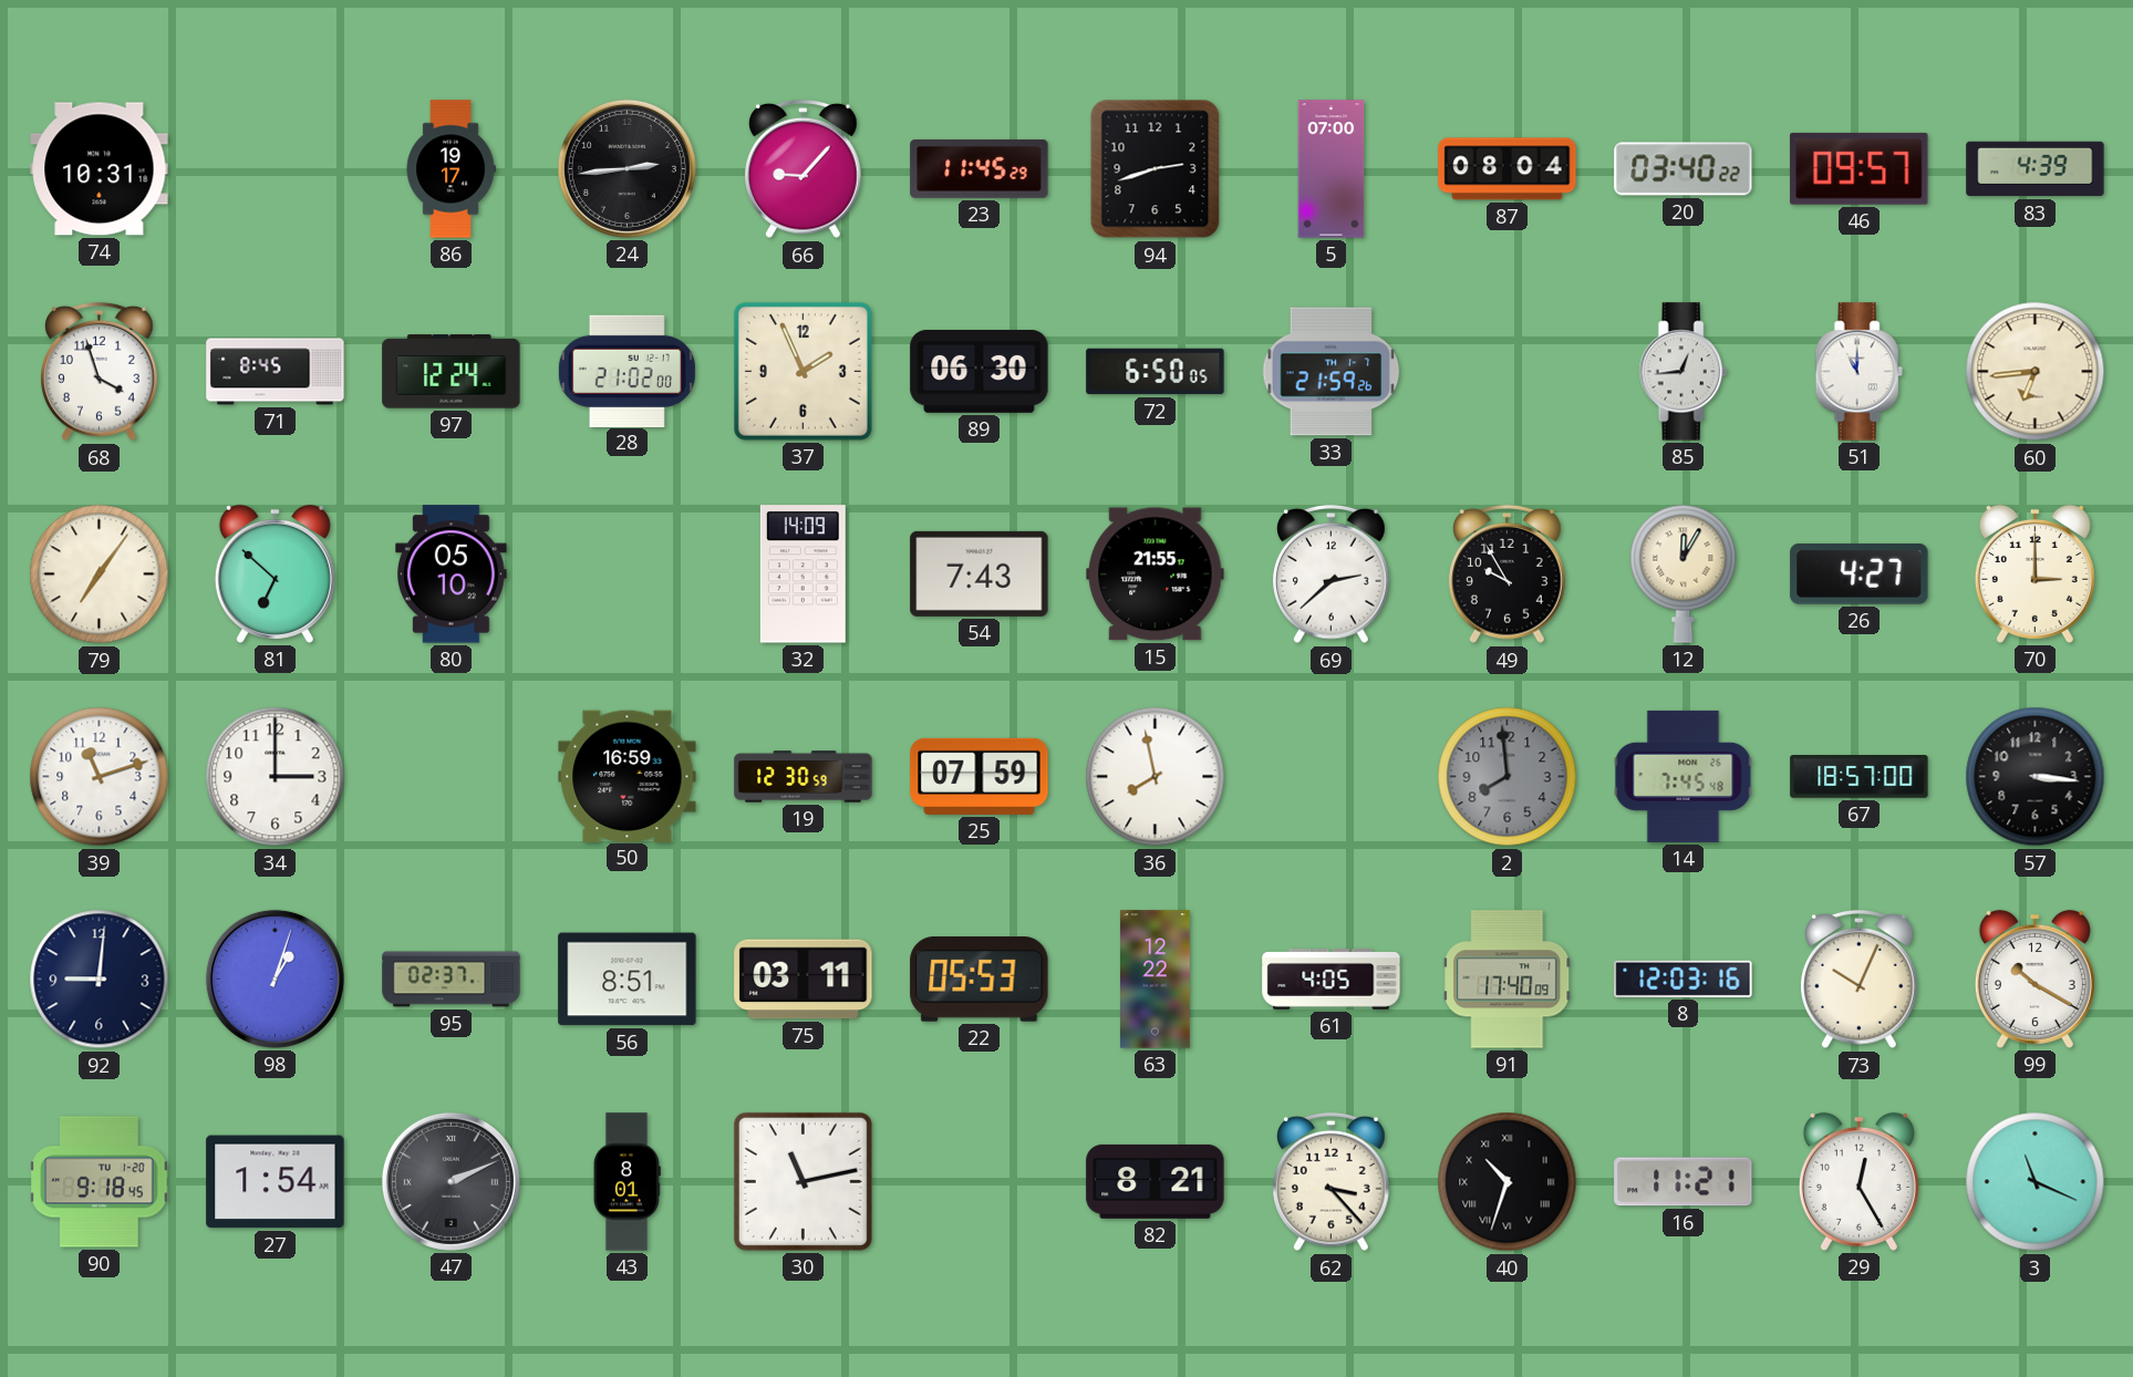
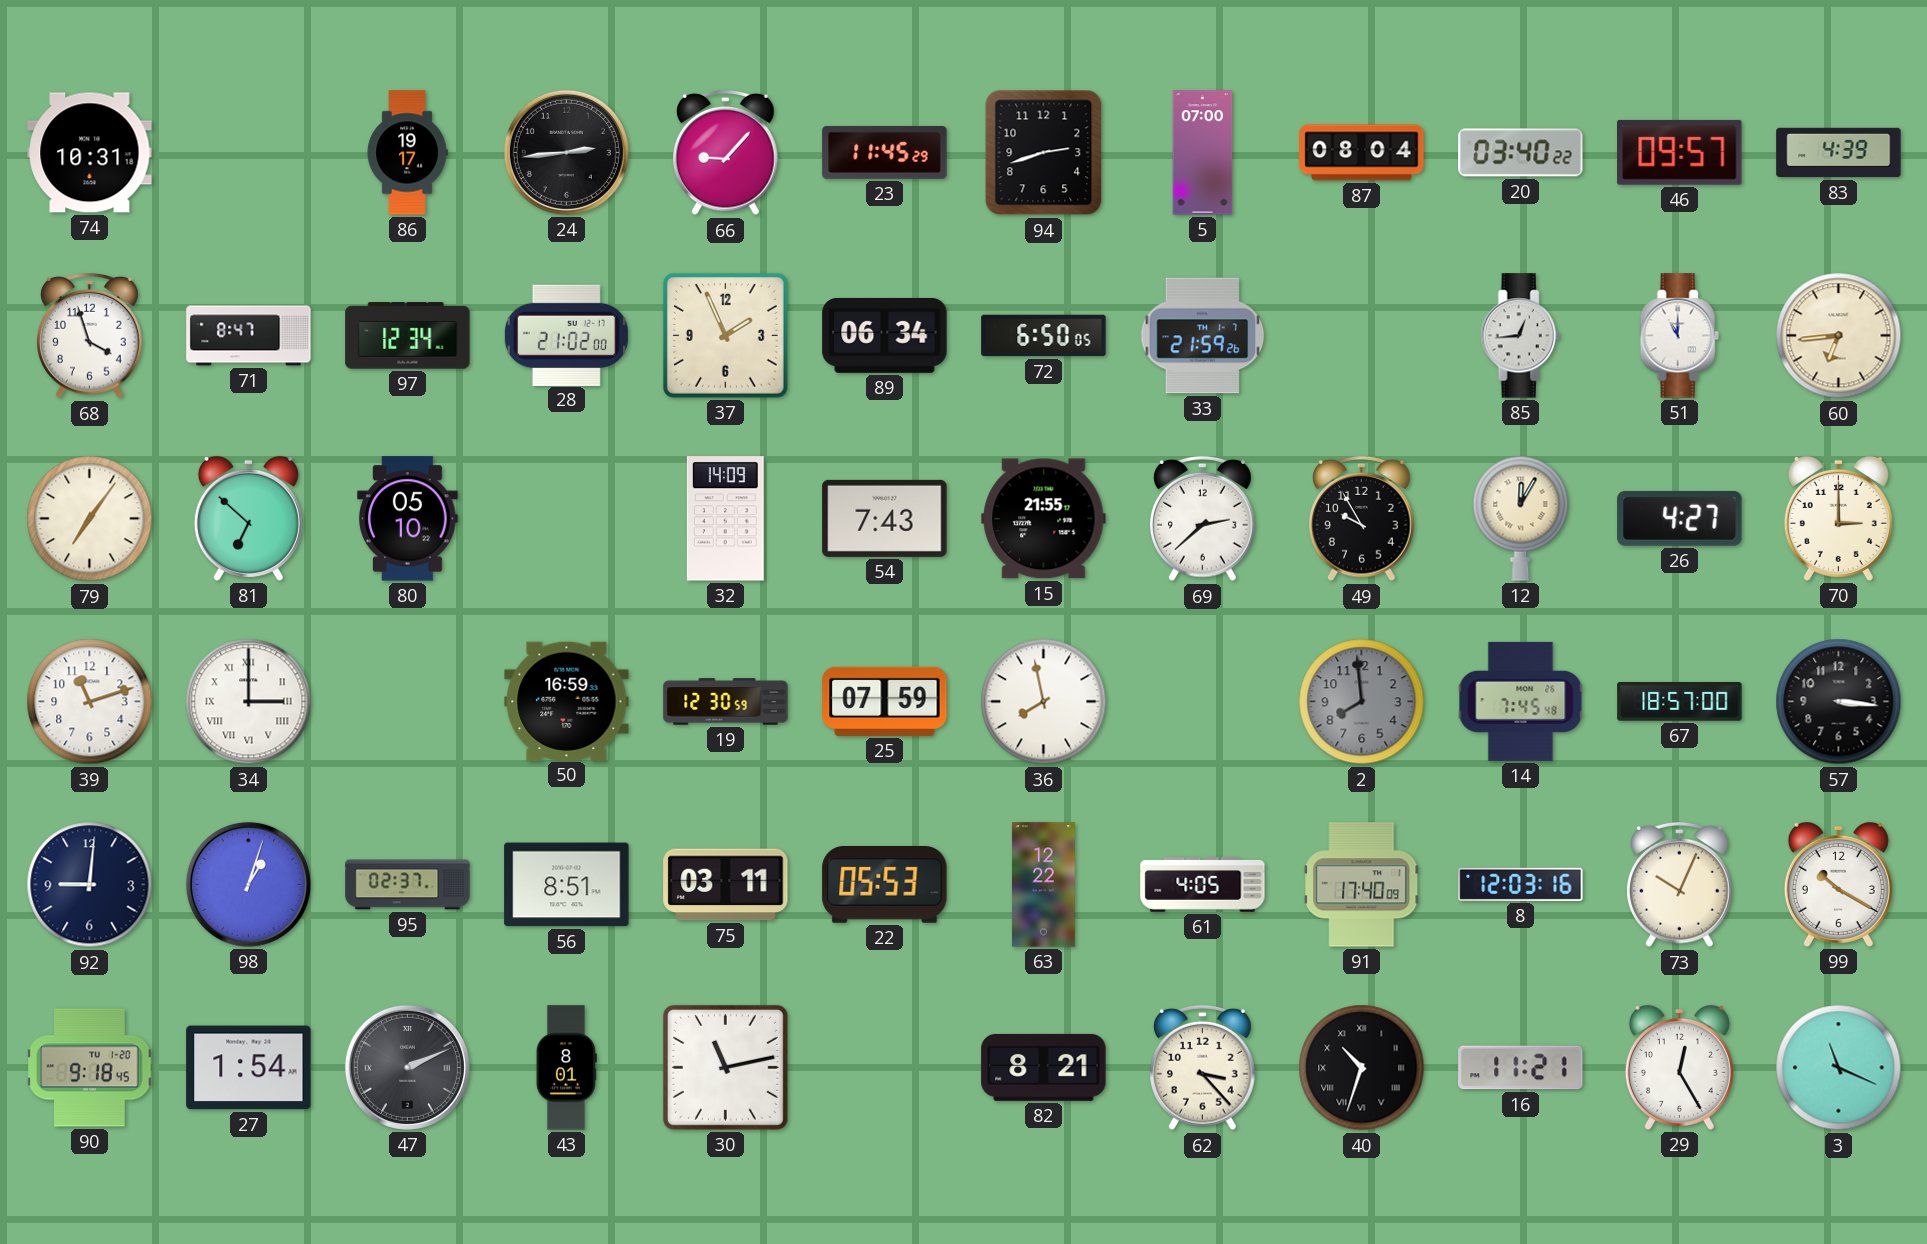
71: 8:45 -> 8:47 (249, 336)
97: 12:24 -> 12:34 (408, 336)
89: 06:30 -> 06:34 (885, 335)
34 numerals: Arabic -> Roman (249, 702)
